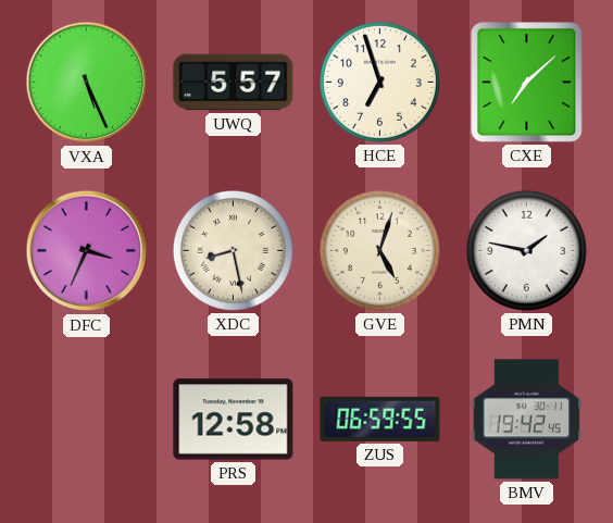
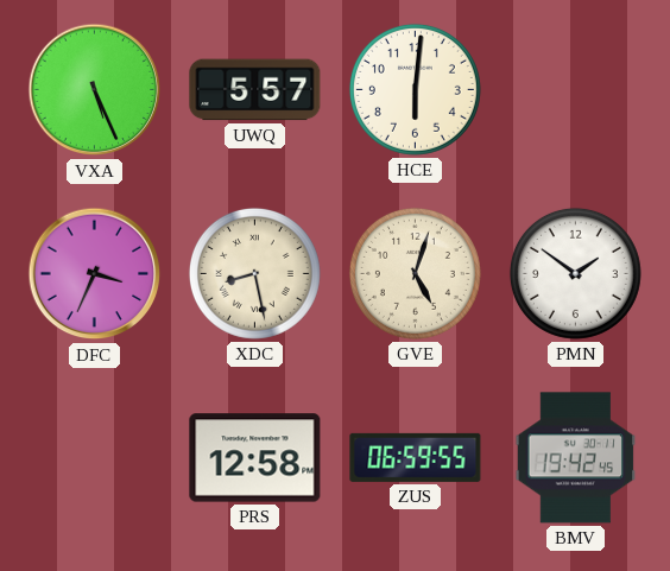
HCE: 6:57 -> 6:01 (415, 89)
CXE: 7:08 -> none (527, 83)
PMN: 1:47 -> 1:51 (575, 273)
